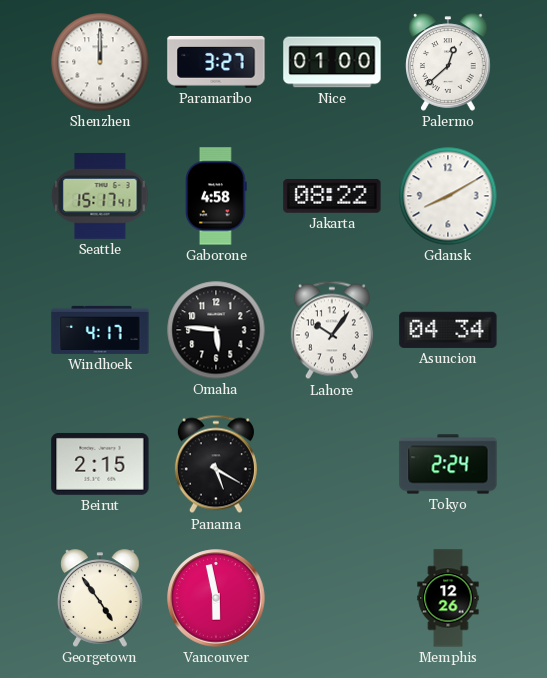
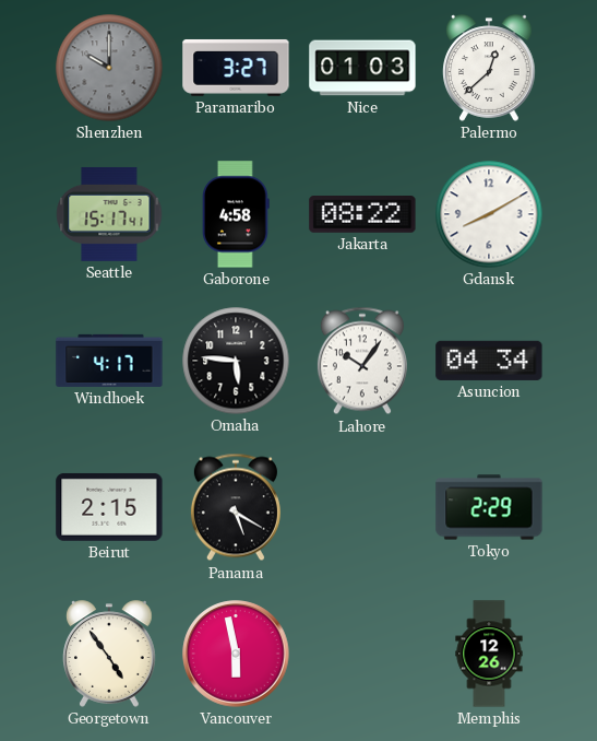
Shenzhen: 12:00 -> 10:00 (109, 68)
Shenzhen dial: white -> grey (109, 68)
Nice: 01:00 -> 01:03 (362, 68)
Tokyo: 2:24 -> 2:29 (489, 507)
